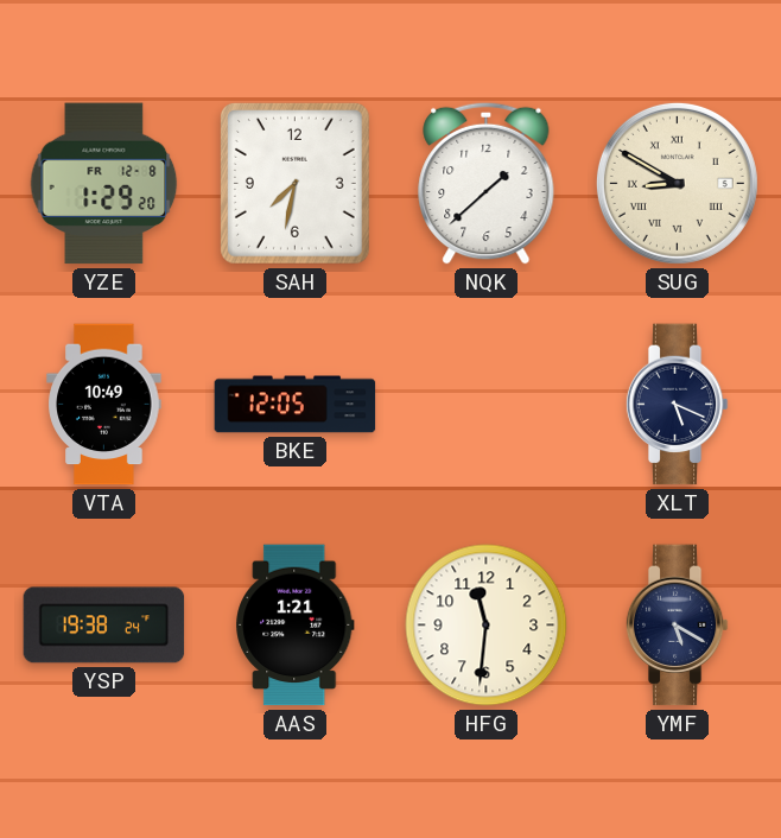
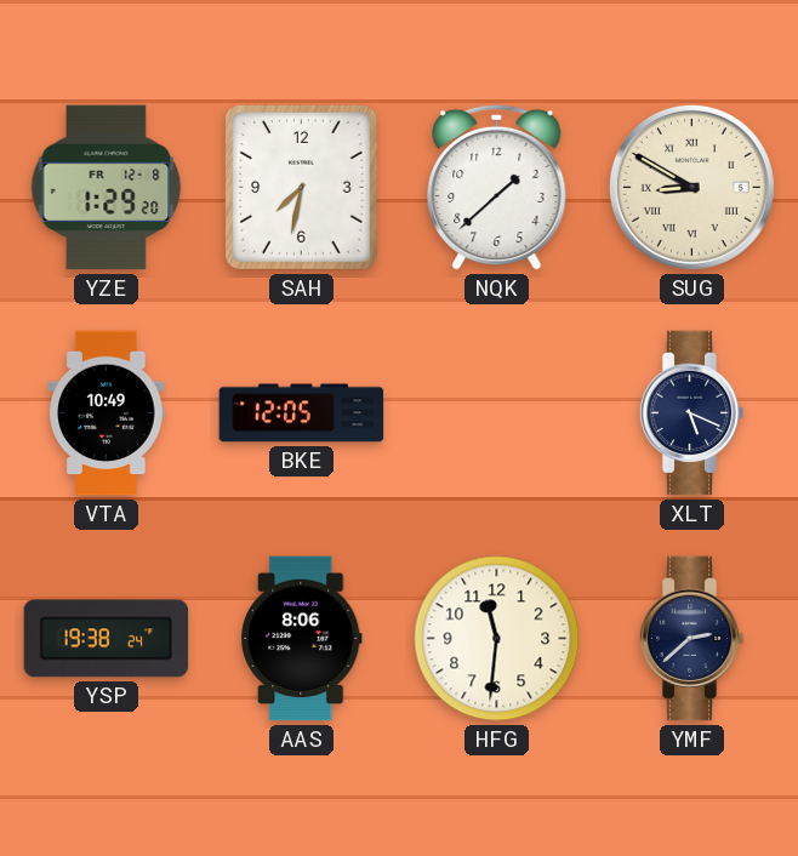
AAS: 1:21 -> 8:06 (302, 639)
YMF: 5:20 -> 2:38 (691, 639)
